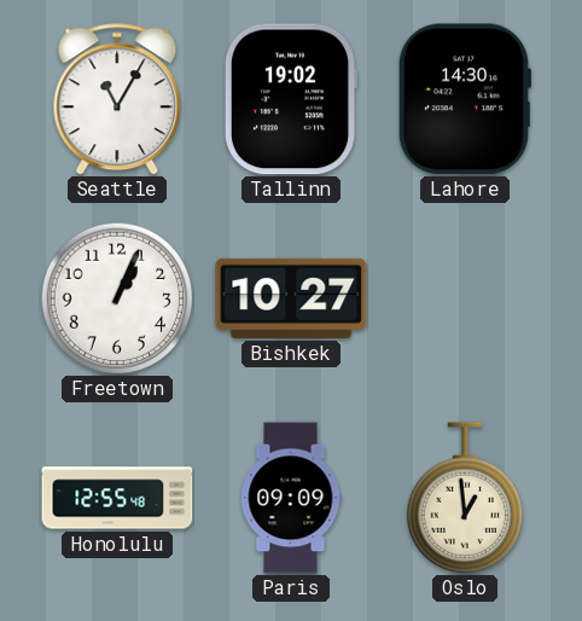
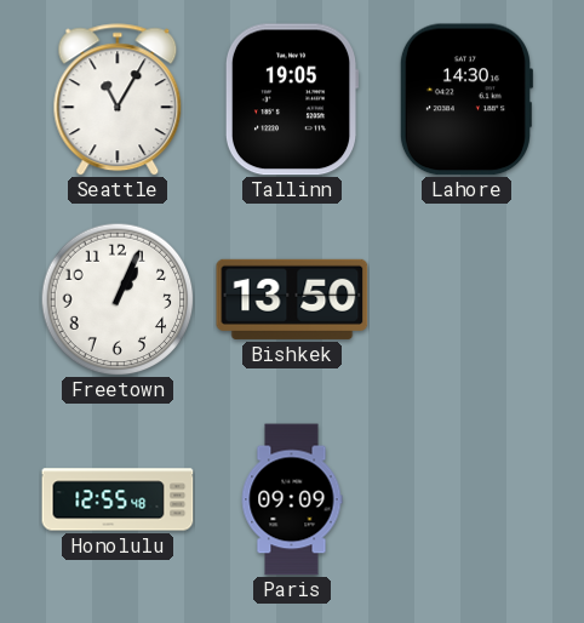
Tallinn: 19:02 -> 19:05 (292, 99)
Bishkek: 10:27 -> 13:50 (292, 299)
Oslo: 12:59 -> none (465, 498)
